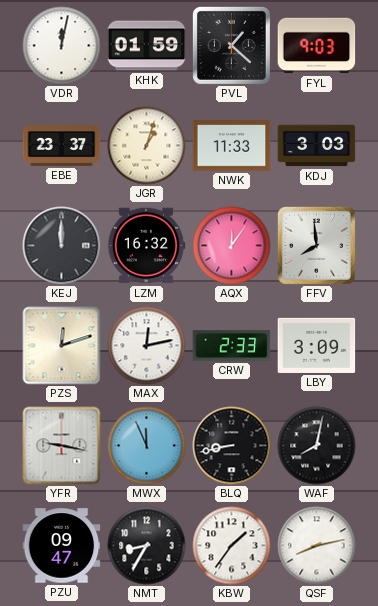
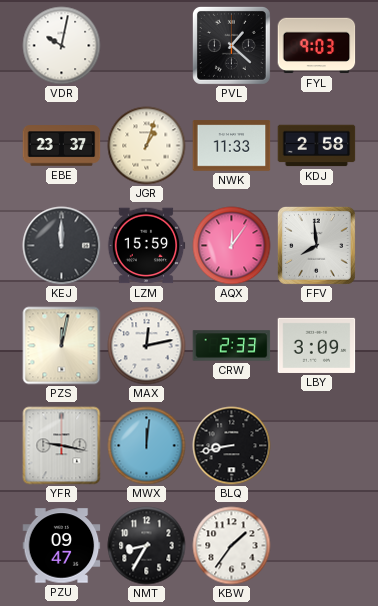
VDR: 12:02 -> 10:02 (62, 46)
KHK: 01:59 -> none (147, 46)
KDJ: 3:03 -> 2:58 (317, 146)
LZM: 16:32 -> 15:59 (146, 246)
PZS: 12:12 -> 12:02 (62, 346)
MWX: 11:56 -> 12:01 (147, 446)
WAF: 8:02 -> none (317, 446)
QSF: 8:13 -> none (317, 546)
